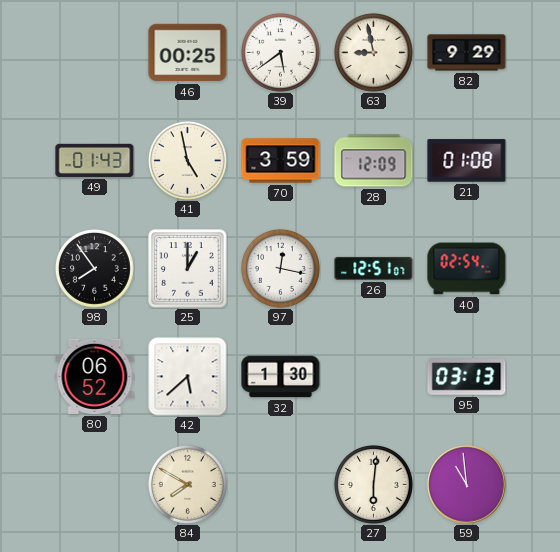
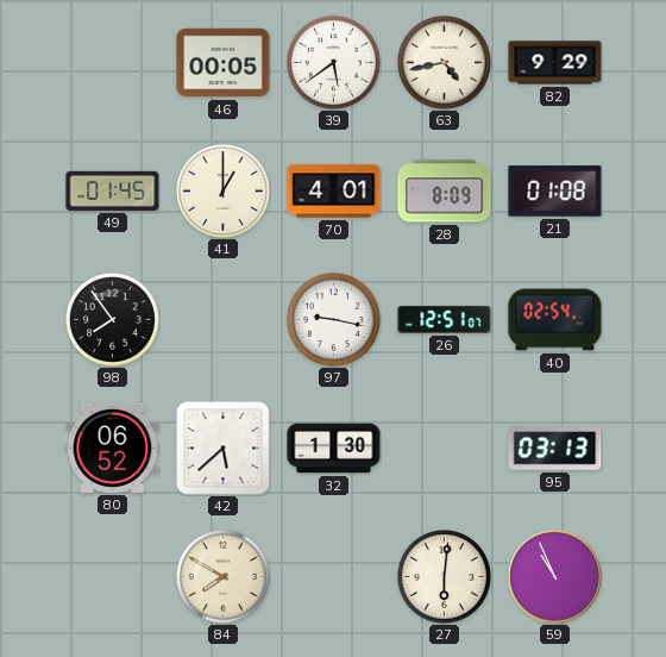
46: 00:25 -> 00:05 (224, 63)
63: 8:58 -> 4:43 (444, 62)
49: 01:43 -> 01:45 (113, 190)
41: 4:58 -> 1:00 (222, 190)
70: 3:59 -> 4:01 (334, 192)
28: 12:09 -> 8:09 (445, 192)
25: 1:00 -> none (188, 269)
97: 12:17 -> 9:17 (333, 319)
59: 10:59 -> 10:56 (555, 577)
